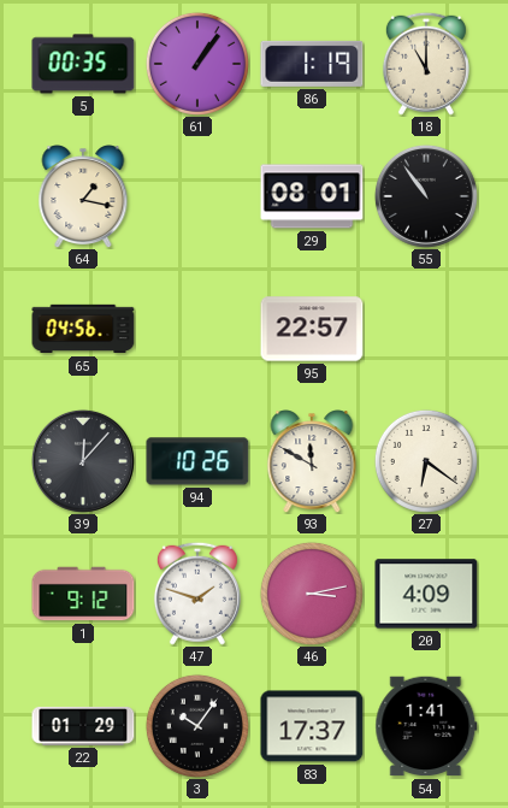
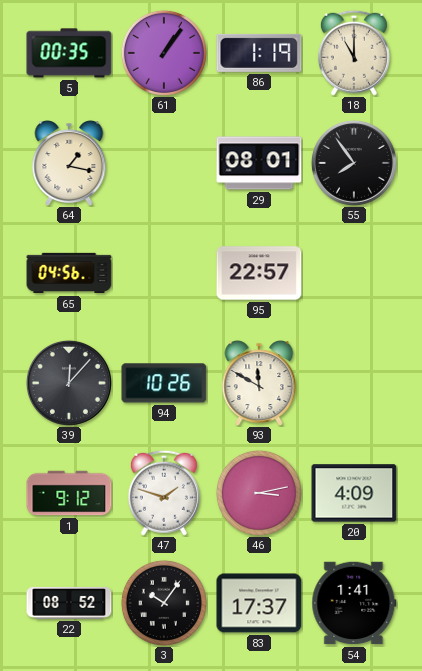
55: 10:54 -> 7:54 (354, 163)
27: 6:21 -> none (426, 461)
22: 01:29 -> 08:52 (69, 603)
